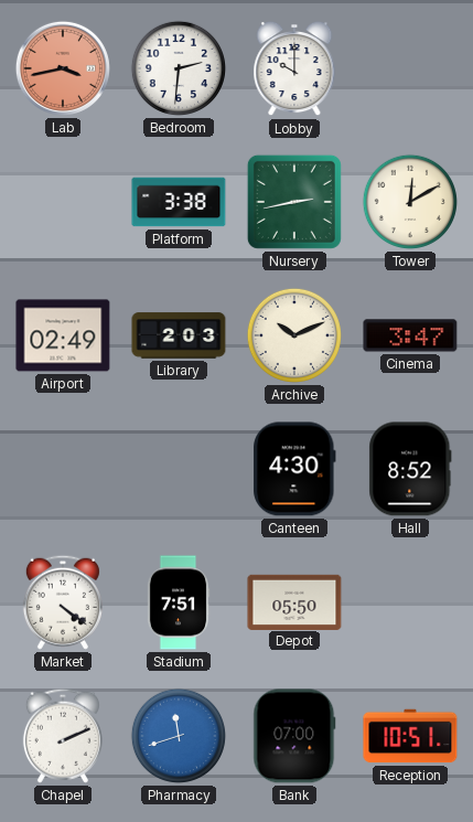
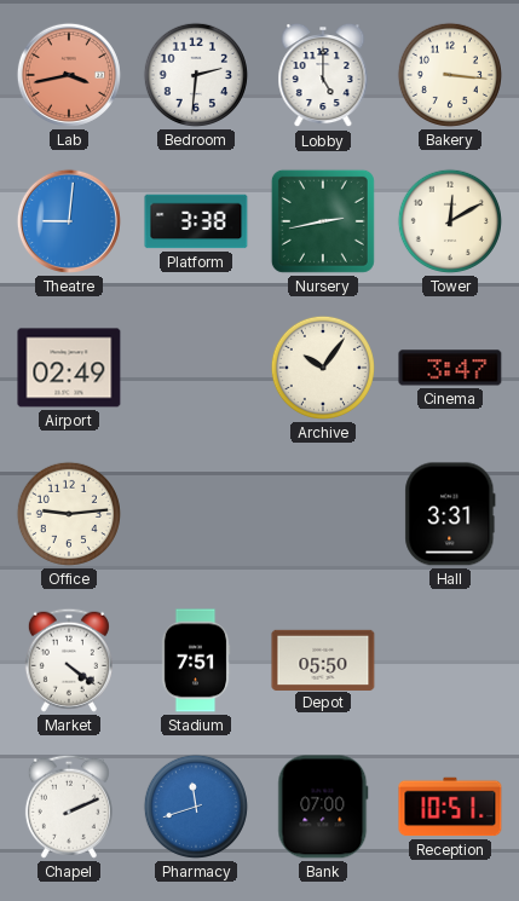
Lobby: 10:00 -> 5:00 (323, 75)
Bakery: none -> 3:16 (450, 75)
Theatre: none -> 9:01 (69, 221)
Library: 2:03 -> none (179, 335)
Archive: 10:11 -> 10:06 (323, 368)
Office: none -> 9:14 (69, 514)
Canteen: 4:30 -> none (294, 469)
Hall: 8:52 -> 3:31 (450, 514)
